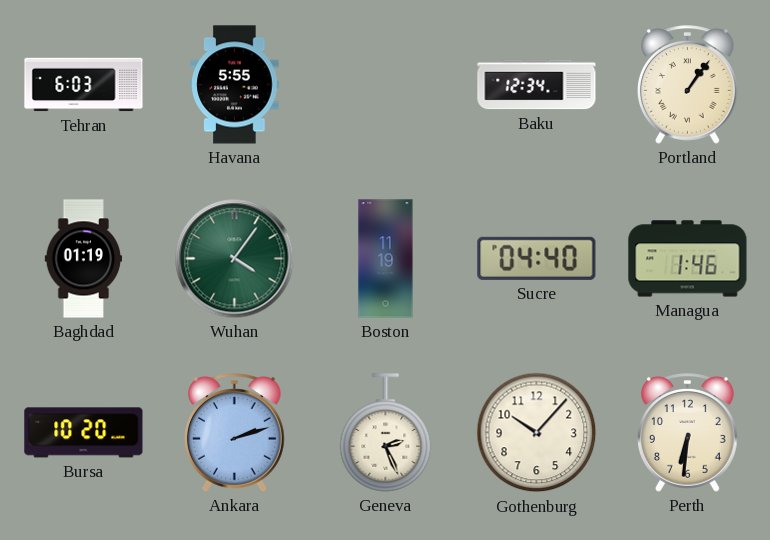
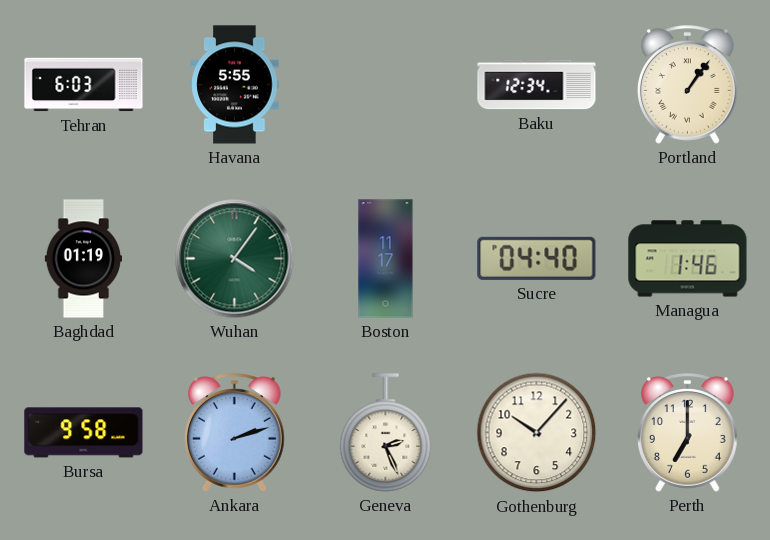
Boston: 11:19 -> 11:17 (386, 259)
Bursa: 10:20 -> 9:58 (84, 433)
Perth: 6:31 -> 7:00 (688, 433)
